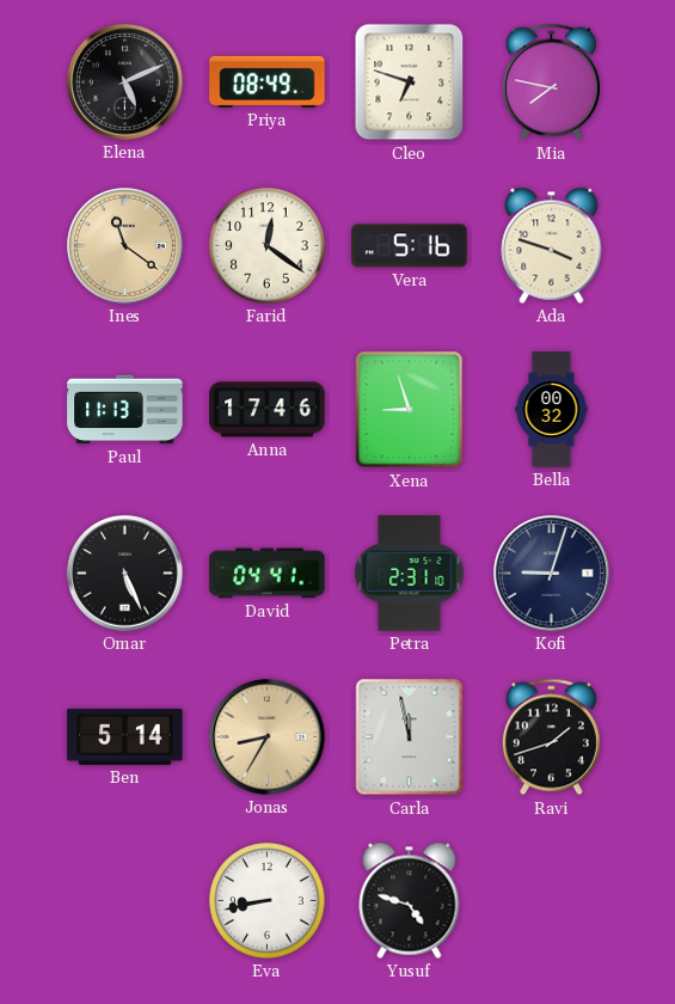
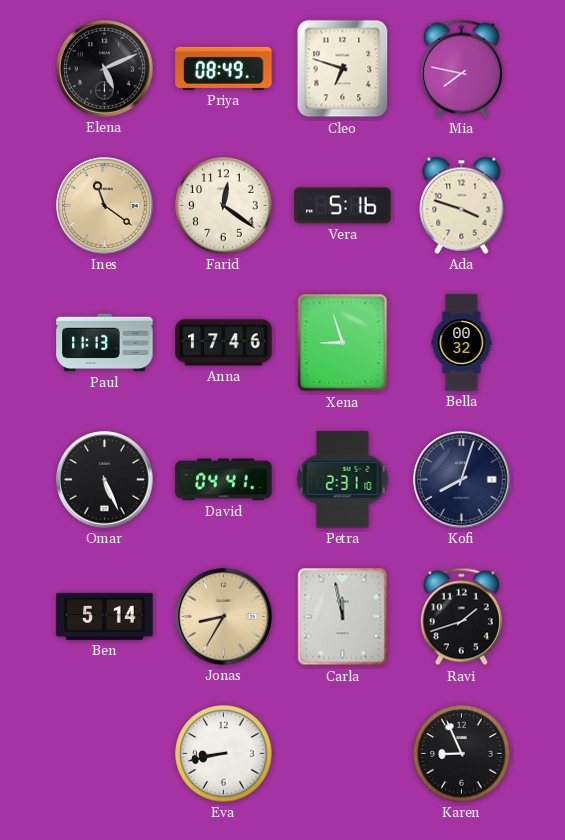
Kofi: 9:03 -> 8:03 (462, 480)
Yusuf: 4:48 -> none (410, 900)
Karen: none -> 8:56 (462, 754)
